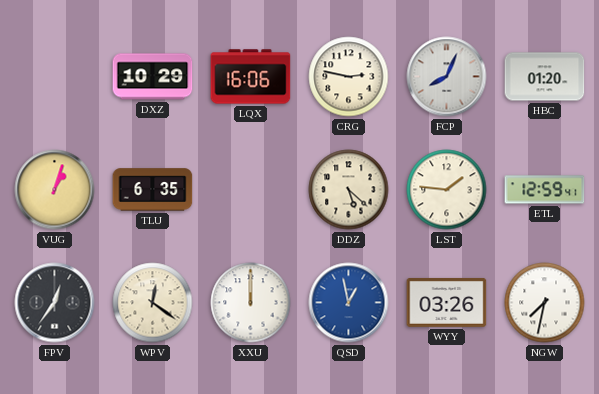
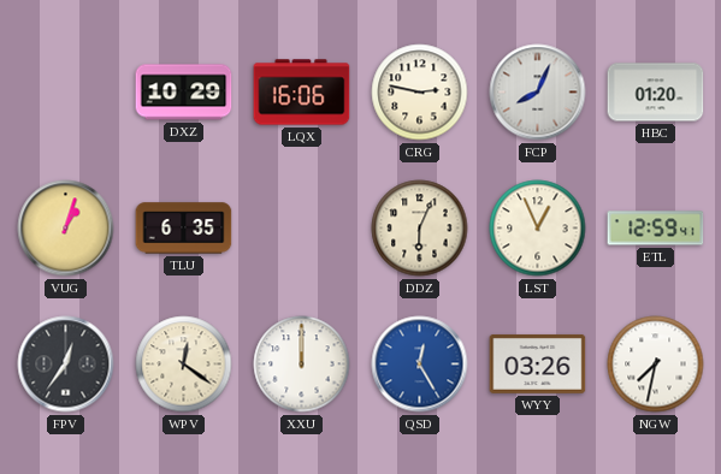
DDZ: 5:22 -> 6:04 (420, 229)
LST: 1:46 -> 12:56 (538, 229)
QSD: 12:58 -> 12:25 (420, 365)
